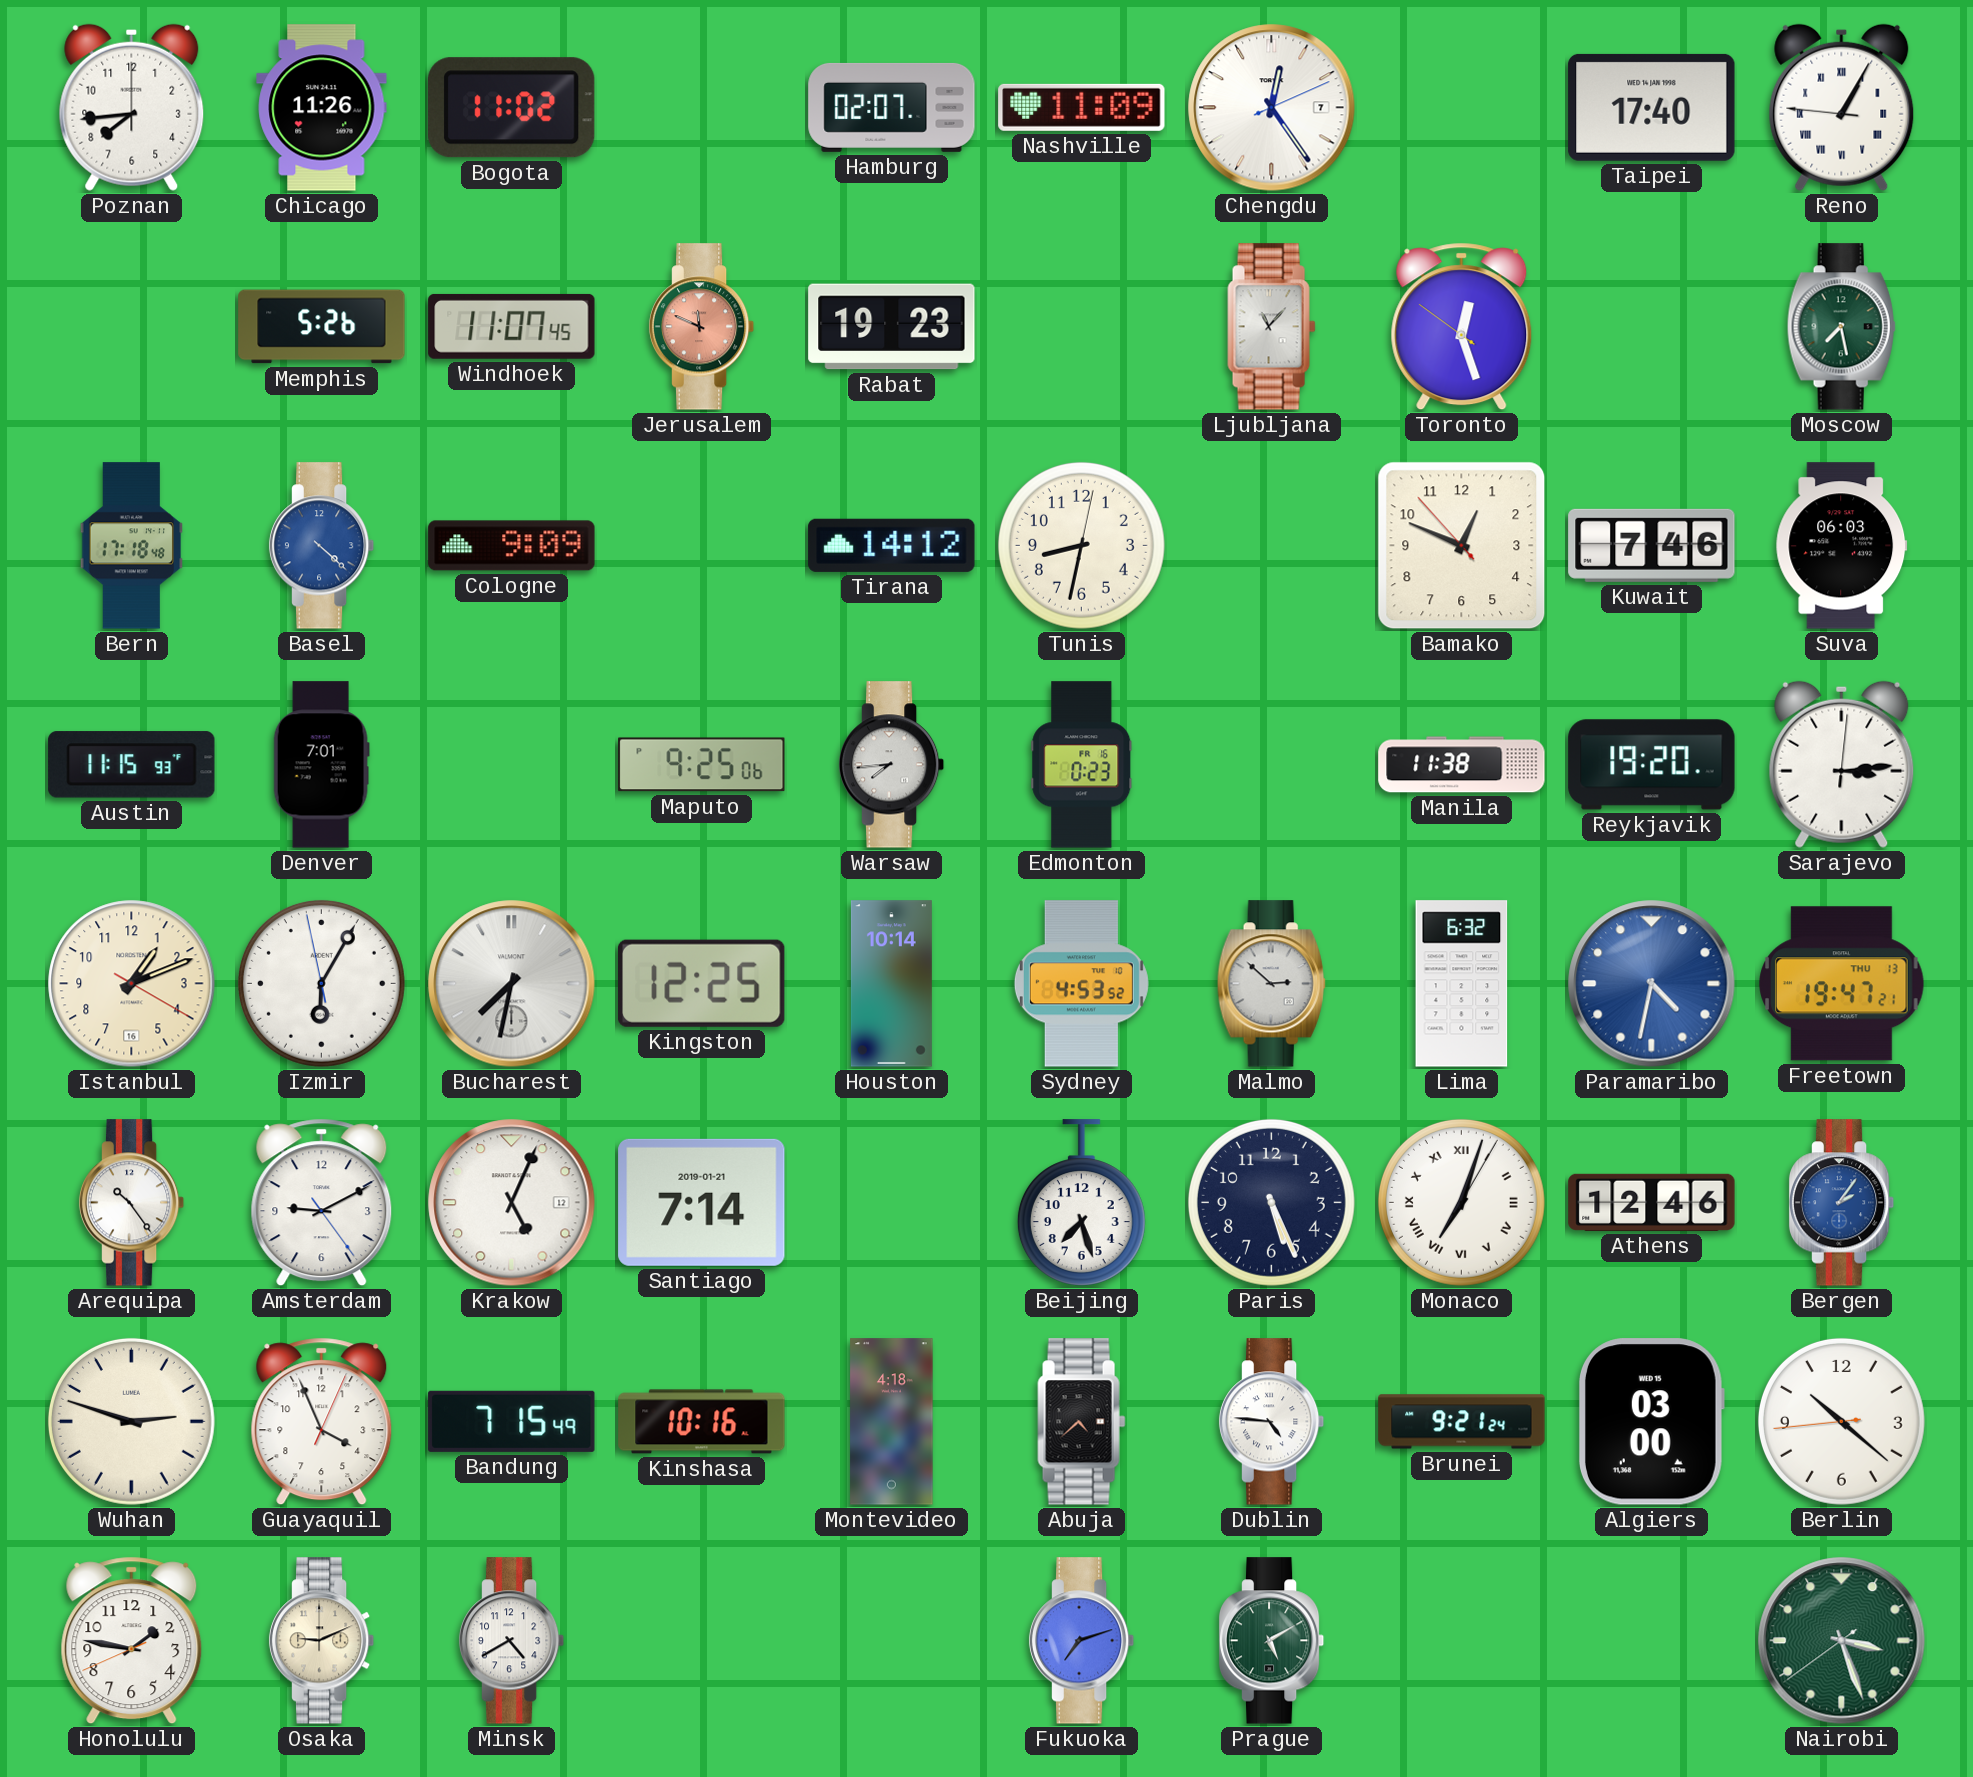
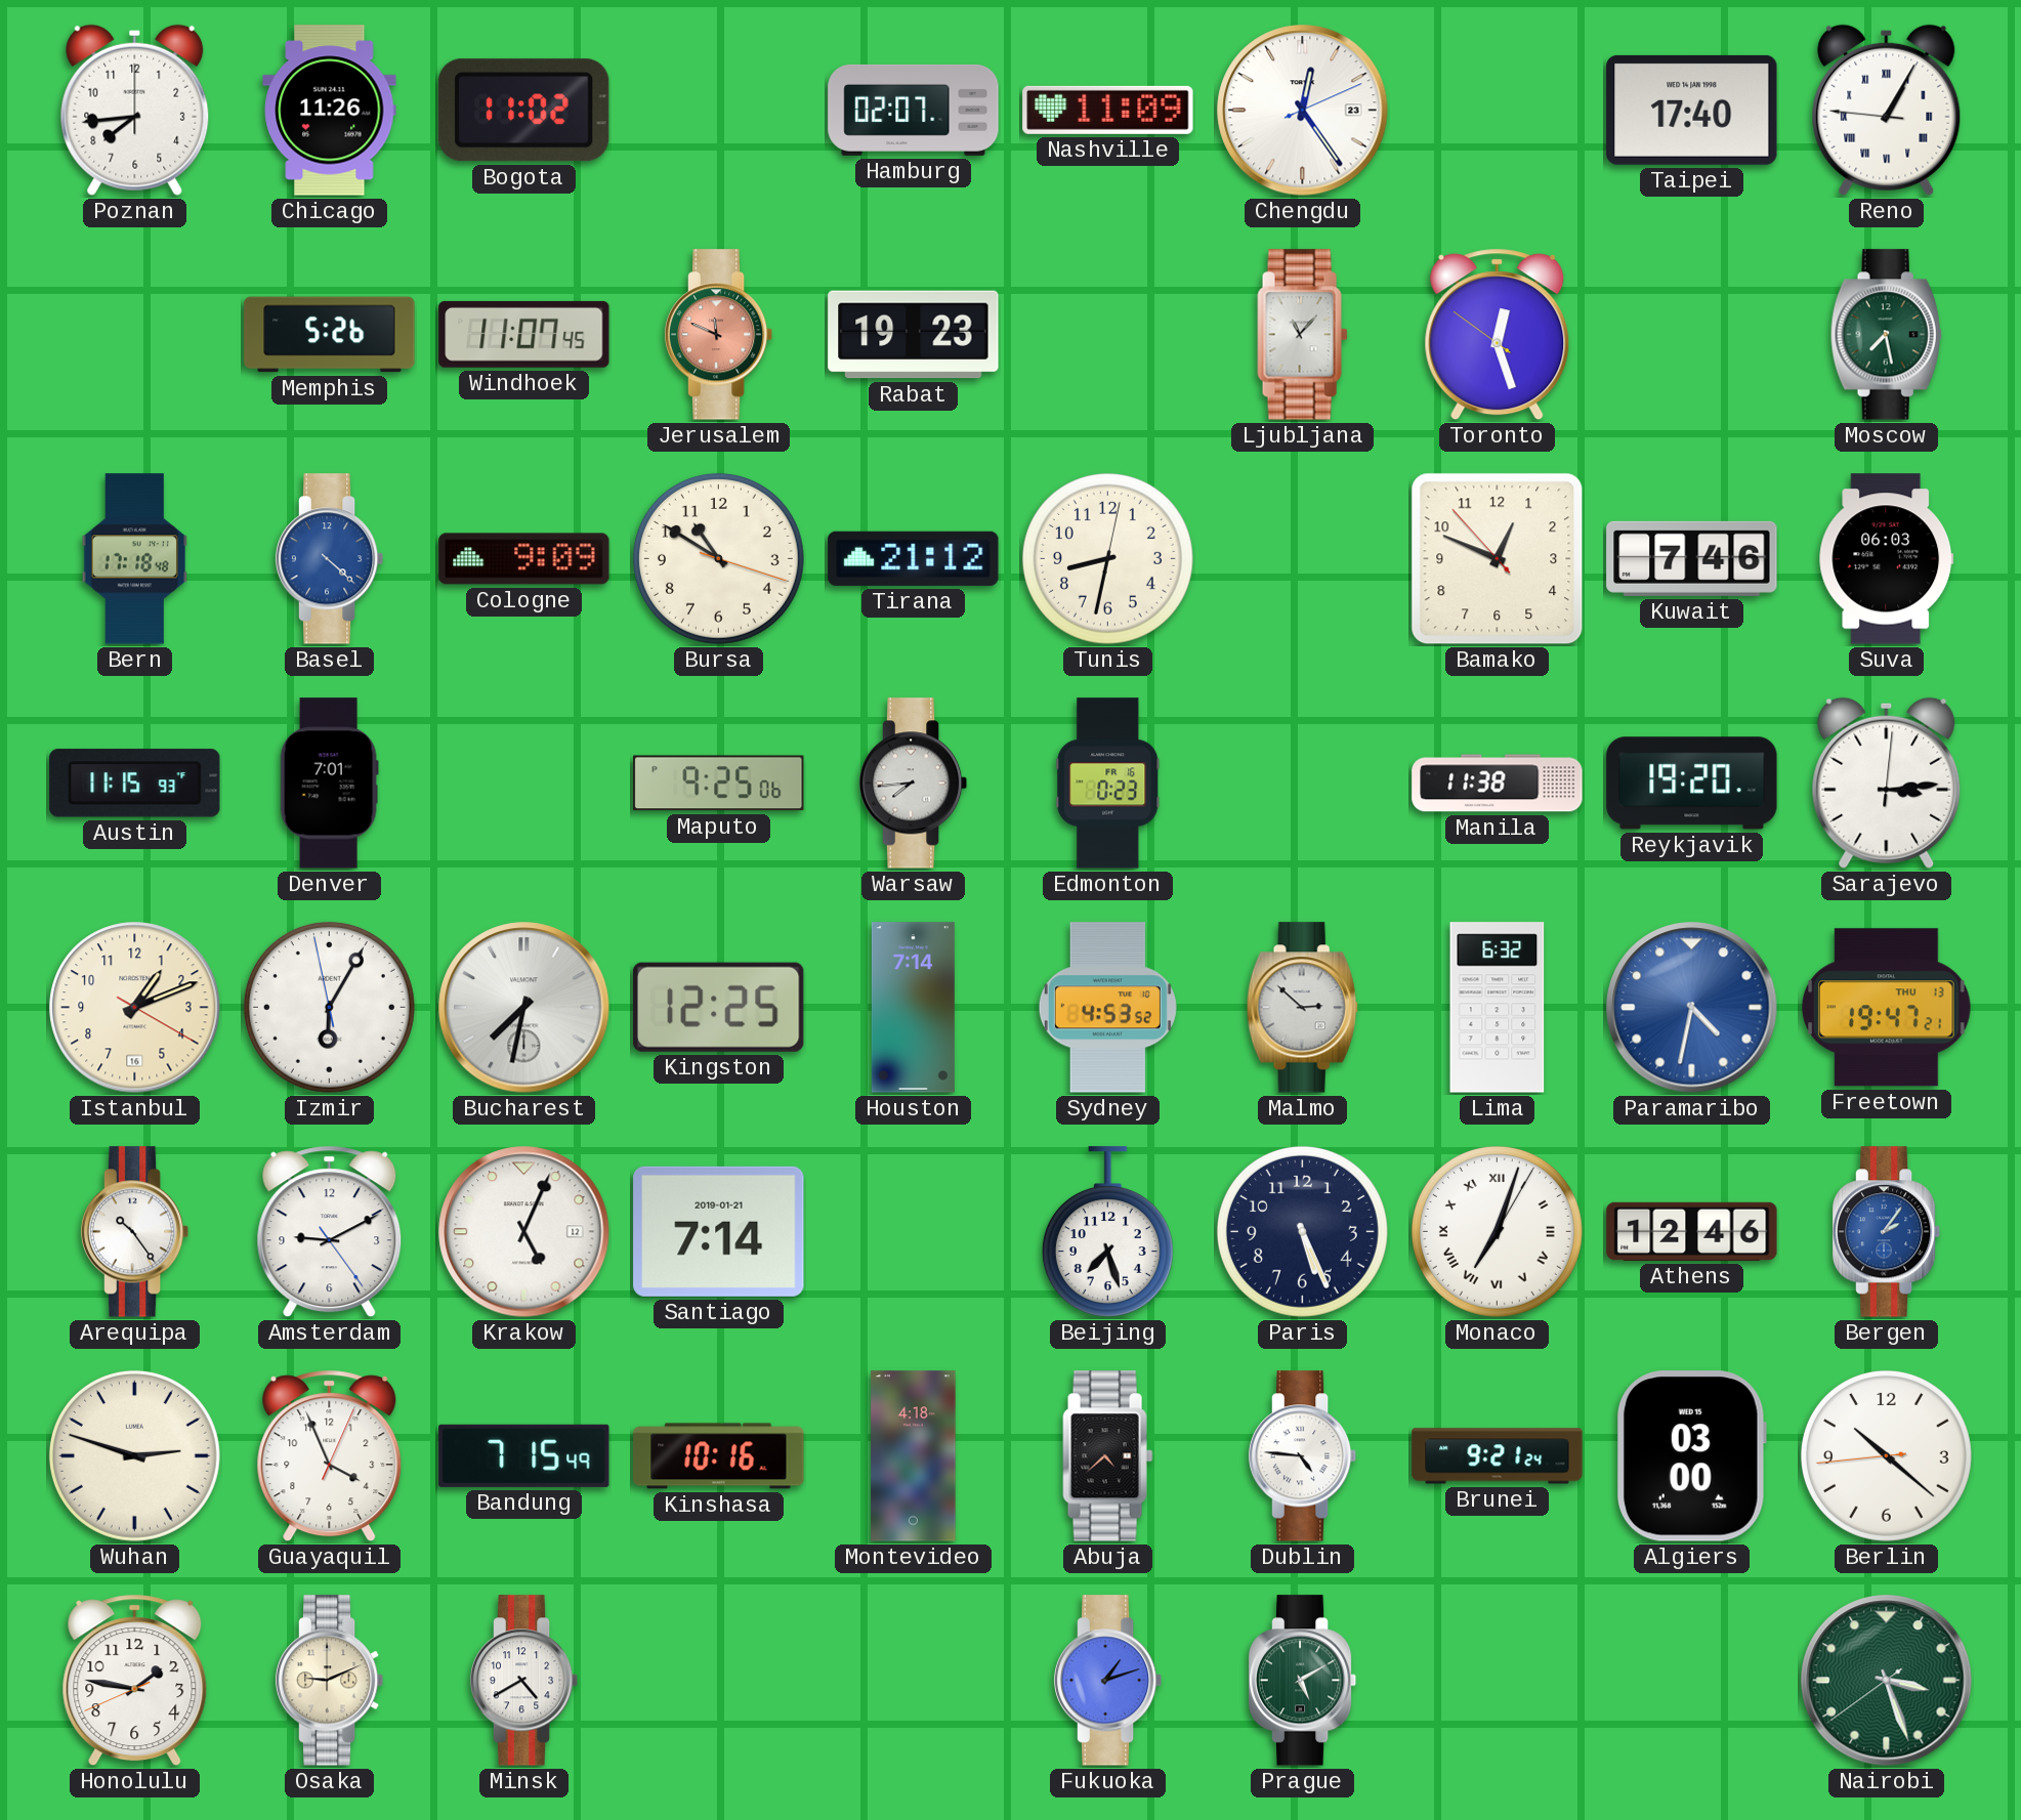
Chengdu date: 7 -> 23 (1303, 111)
Bursa: none -> 10:50 (718, 558)
Tirana: 14:12 -> 21:12 (914, 558)
Houston: 10:14 -> 7:14 (913, 1008)
Fukuoka: 7:12 -> 1:12 (1108, 1681)
